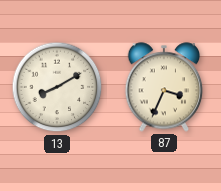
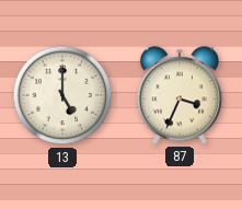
13: 8:10 -> 5:00 (62, 95)
